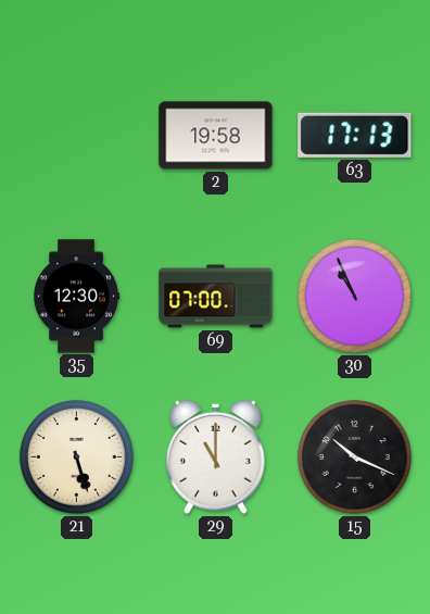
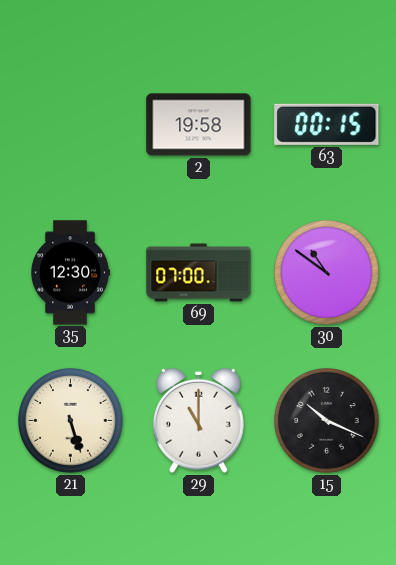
63: 17:13 -> 00:15 (327, 124)
30: 10:56 -> 10:51 (326, 272)
